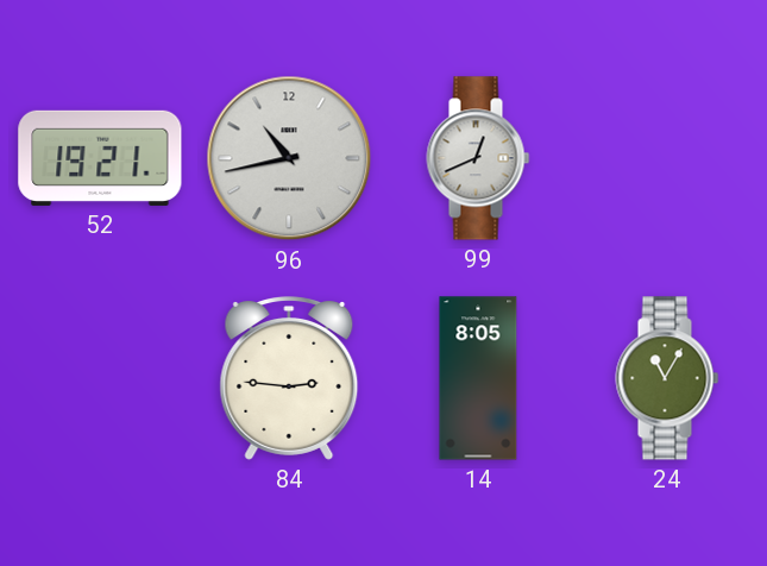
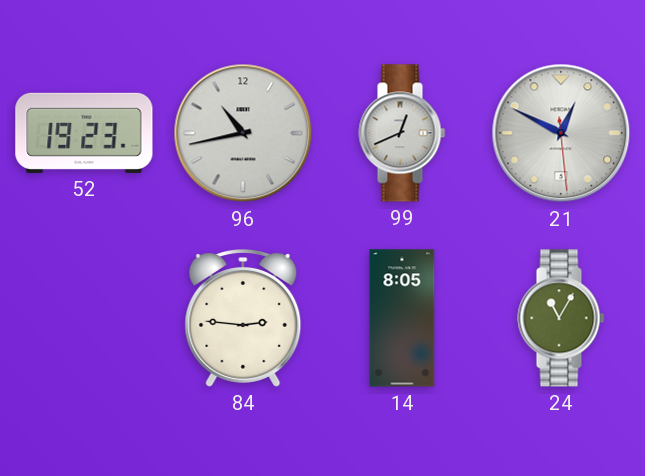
52: 19:21 -> 19:23 (84, 133)
21: none -> 12:49 (561, 133)
